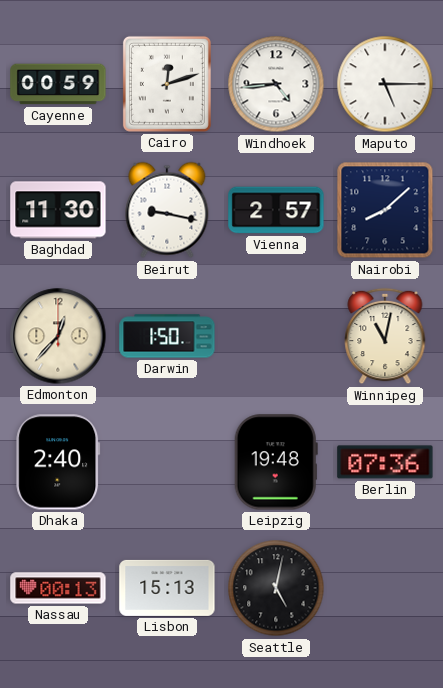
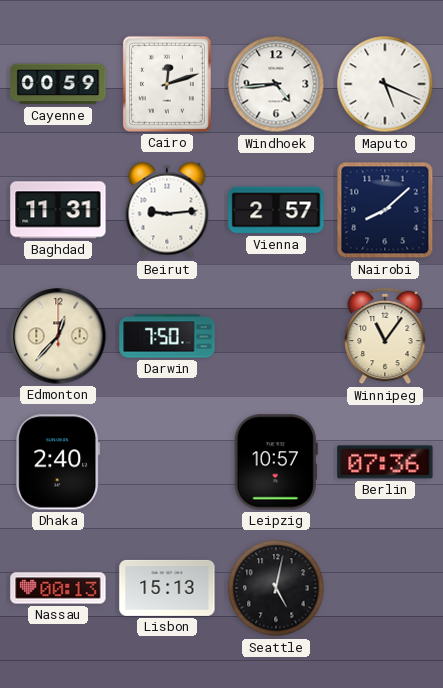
Maputo: 5:15 -> 5:19 (385, 84)
Baghdad: 11:30 -> 11:31 (58, 210)
Beirut: 9:17 -> 9:14 (167, 210)
Darwin: 1:50 -> 7:50 (167, 336)
Winnipeg: 11:02 -> 11:06 (385, 336)
Leipzig: 19:48 -> 10:57 (276, 462)
